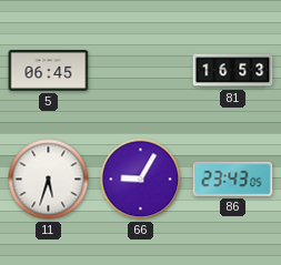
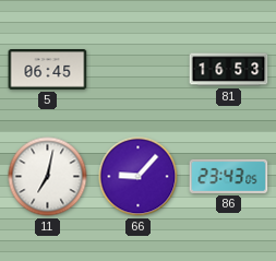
11: 5:33 -> 7:02 (48, 177)
66: 9:05 -> 9:07 (139, 177)
